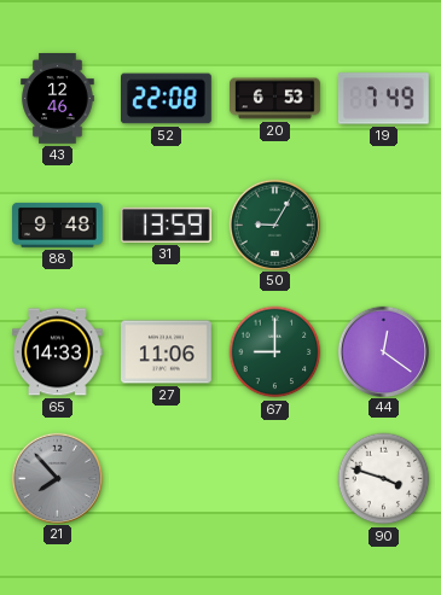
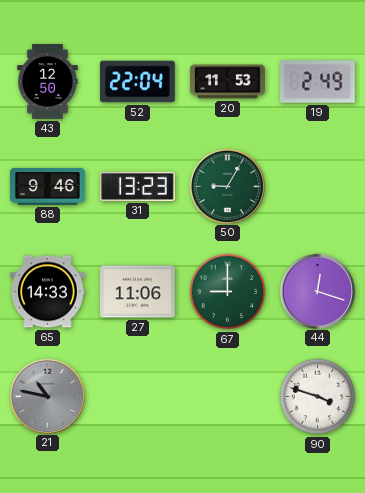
43: 12:46 -> 12:50 (48, 82)
52: 22:08 -> 22:04 (138, 82)
20: 6:53 -> 11:53 (228, 82)
19: 7:49 -> 2:49 (318, 82)
88: 9:48 -> 9:46 (48, 186)
31: 13:59 -> 13:23 (137, 186)
44: 12:21 -> 12:18 (317, 291)
21: 7:53 -> 10:47 (47, 396)
